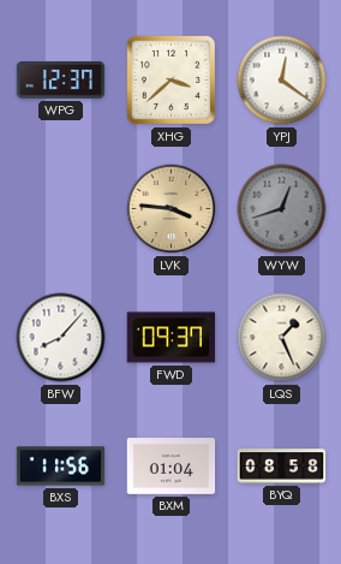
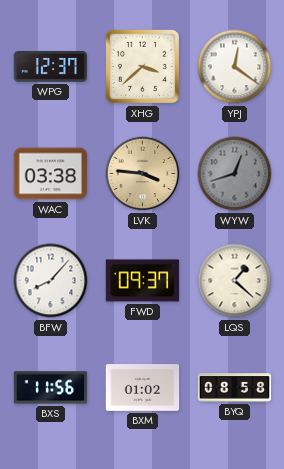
WAC: none -> 03:38 (51, 174)
LQS: 1:26 -> 1:22 (235, 281)
BXM: 01:04 -> 01:02 (143, 388)
